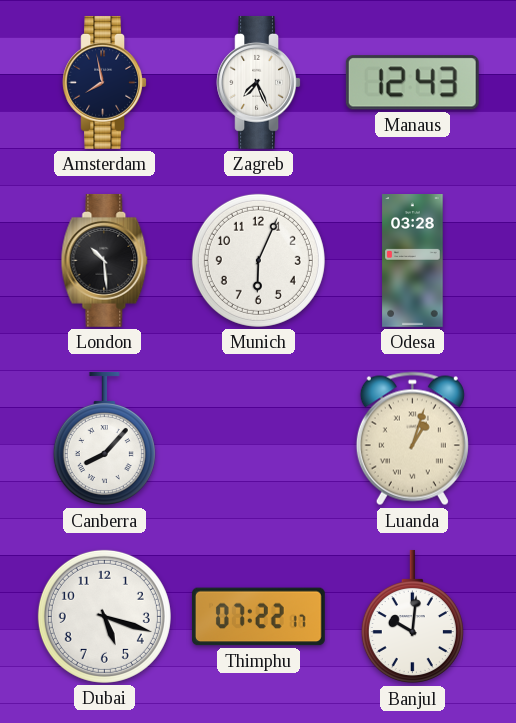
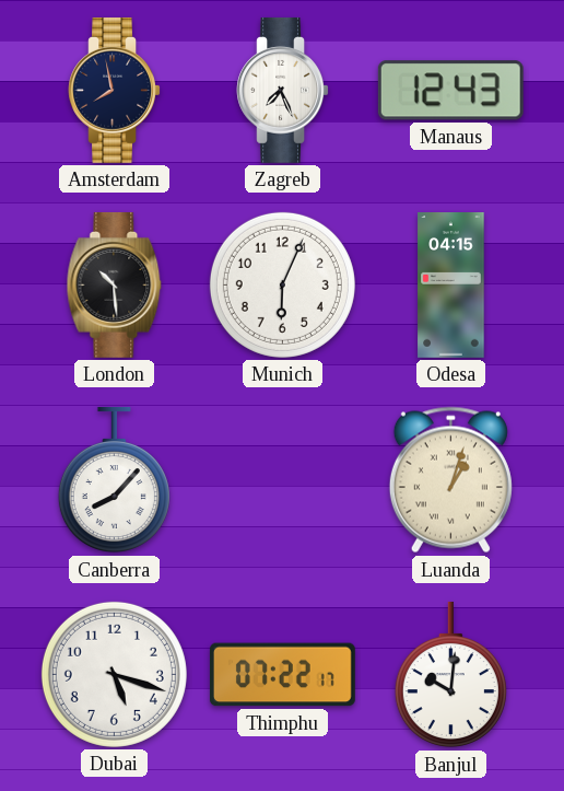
Odesa: 03:28 -> 04:15 (451, 286)
